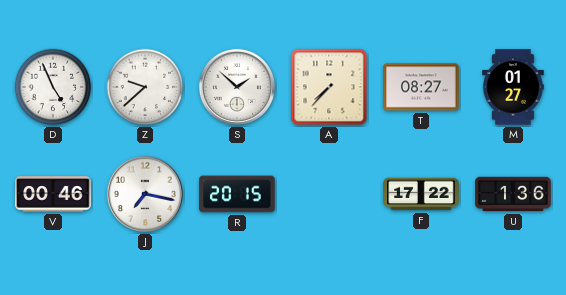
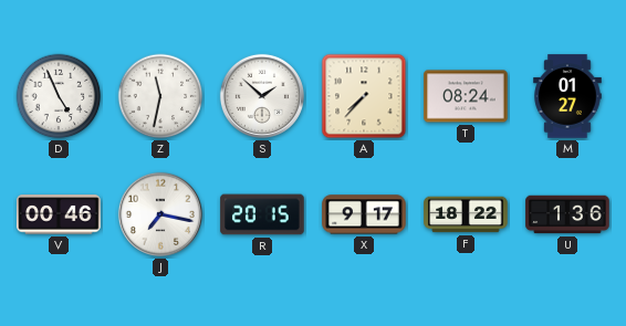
Z: 9:38 -> 11:32 (160, 96)
T: 08:27 -> 08:24 (466, 96)
X: none -> 9:17 (364, 214)
F: 17:22 -> 18:22 (466, 214)
